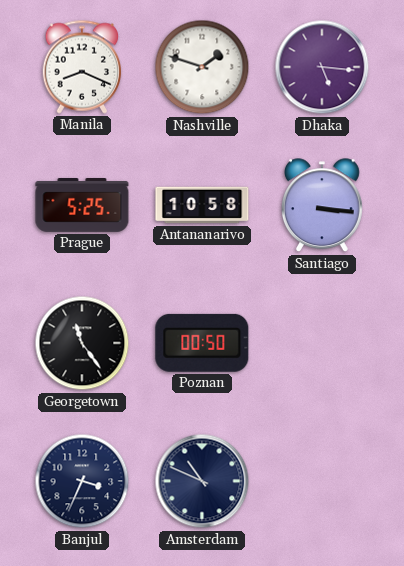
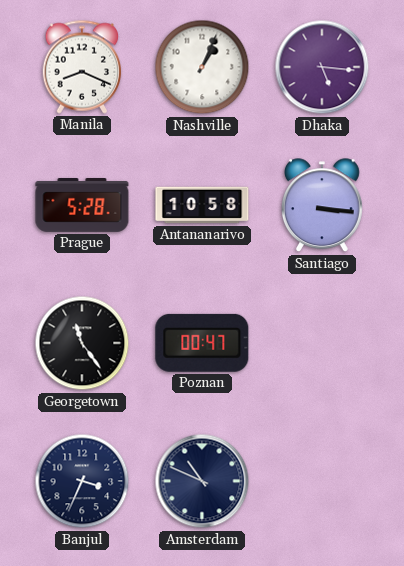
Nashville: 1:48 -> 1:04 (202, 67)
Prague: 5:25 -> 5:28 (82, 206)
Poznan: 00:50 -> 00:47 (202, 343)
